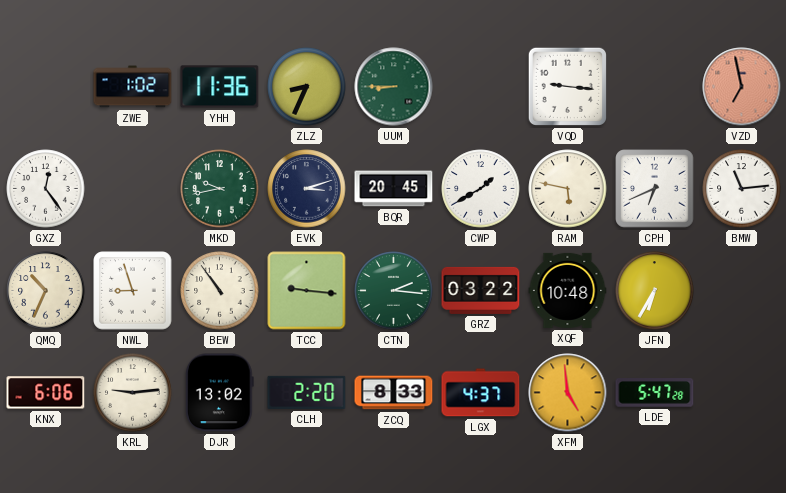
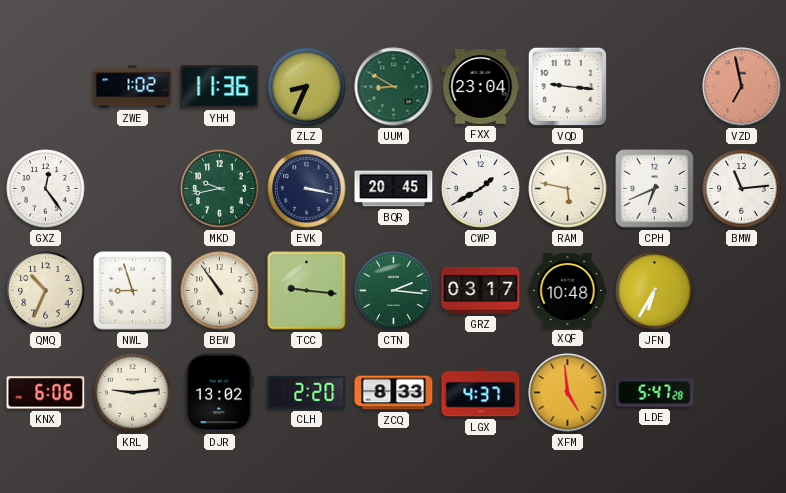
UUM: 8:45 -> 8:50 (394, 87)
FXX: none -> 23:04 (481, 87)
EVK: 3:12 -> 3:17 (307, 189)
GRZ: 03:22 -> 03:17 (481, 290)
